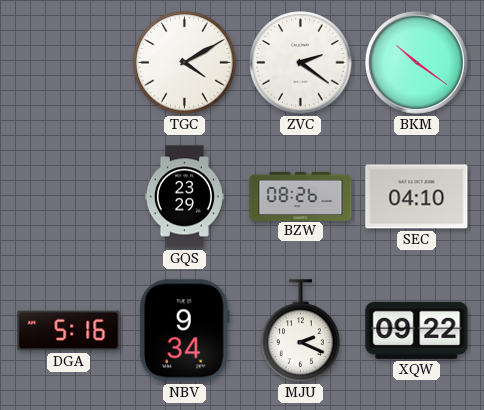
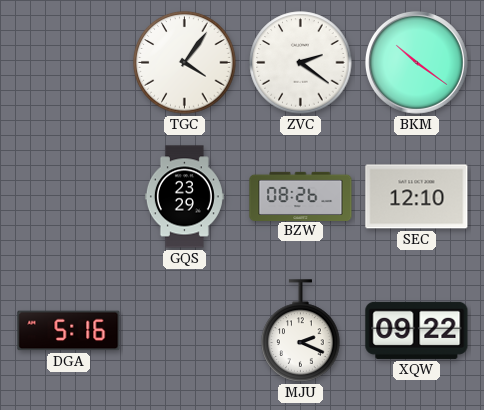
TGC: 4:10 -> 4:06 (185, 63)
SEC: 04:10 -> 12:10 (417, 197)
NBV: 9:34 -> none (184, 331)
